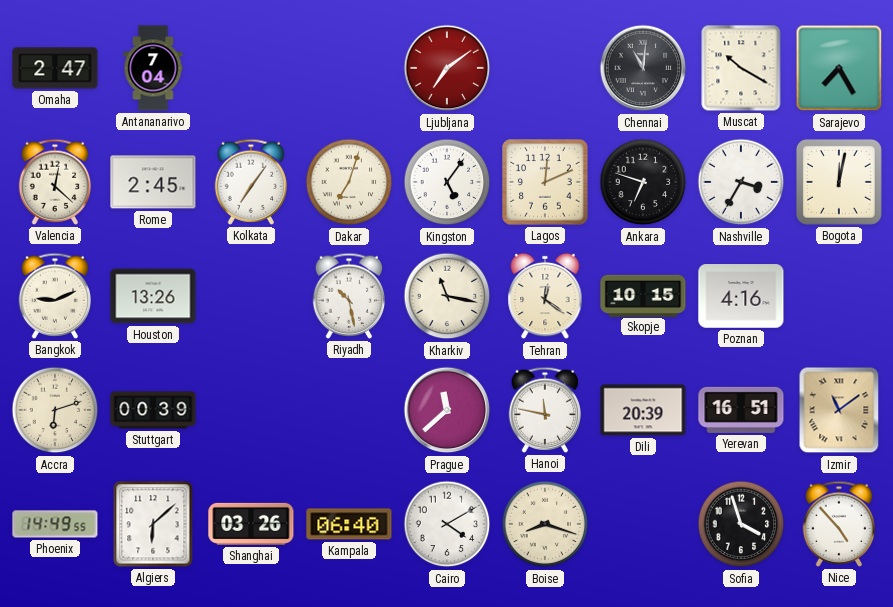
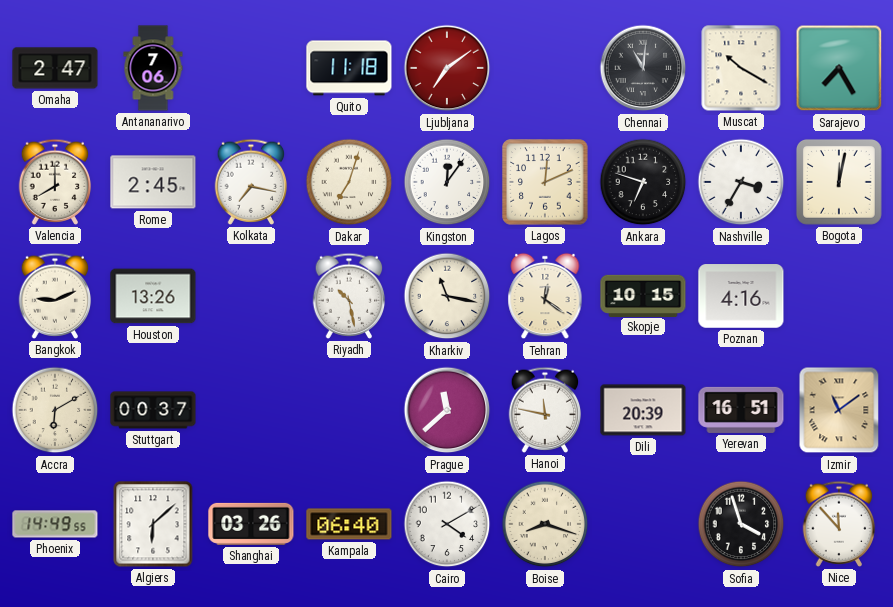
Antananarivo: 7:04 -> 7:06 (153, 68)
Quito: none -> 11:18 (349, 68)
Valencia: 12:22 -> 8:00 (55, 182)
Kolkata: 7:06 -> 7:17 (251, 182)
Kingston: 5:06 -> 12:06 (447, 182)
Accra: 6:12 -> 6:10 (55, 410)
Stuttgart: 00:39 -> 00:37 (153, 410)
Nice: 4:53 -> 11:53 (839, 524)
